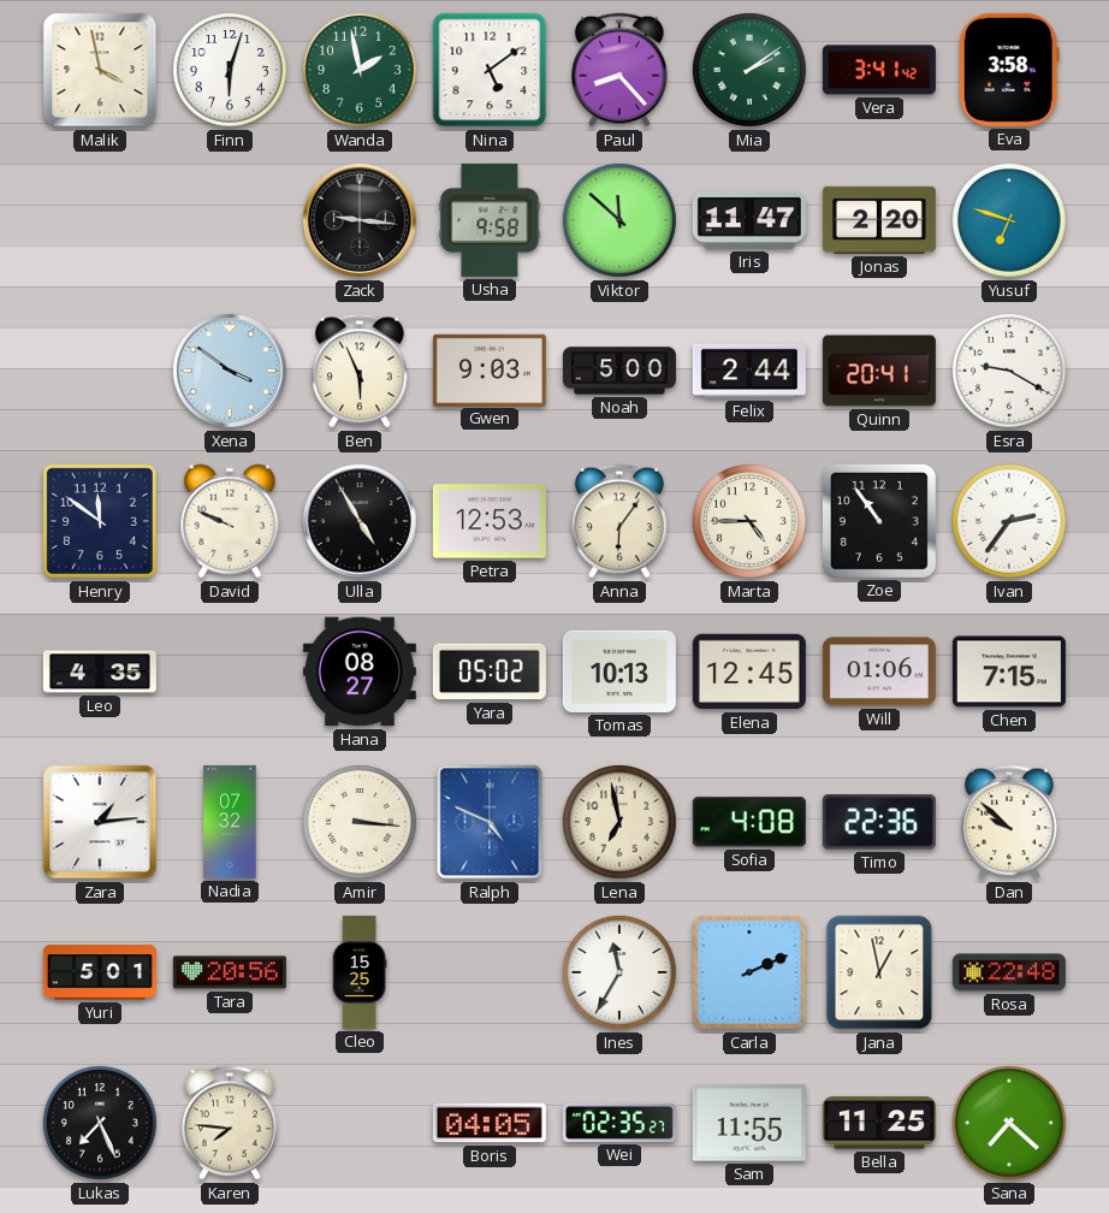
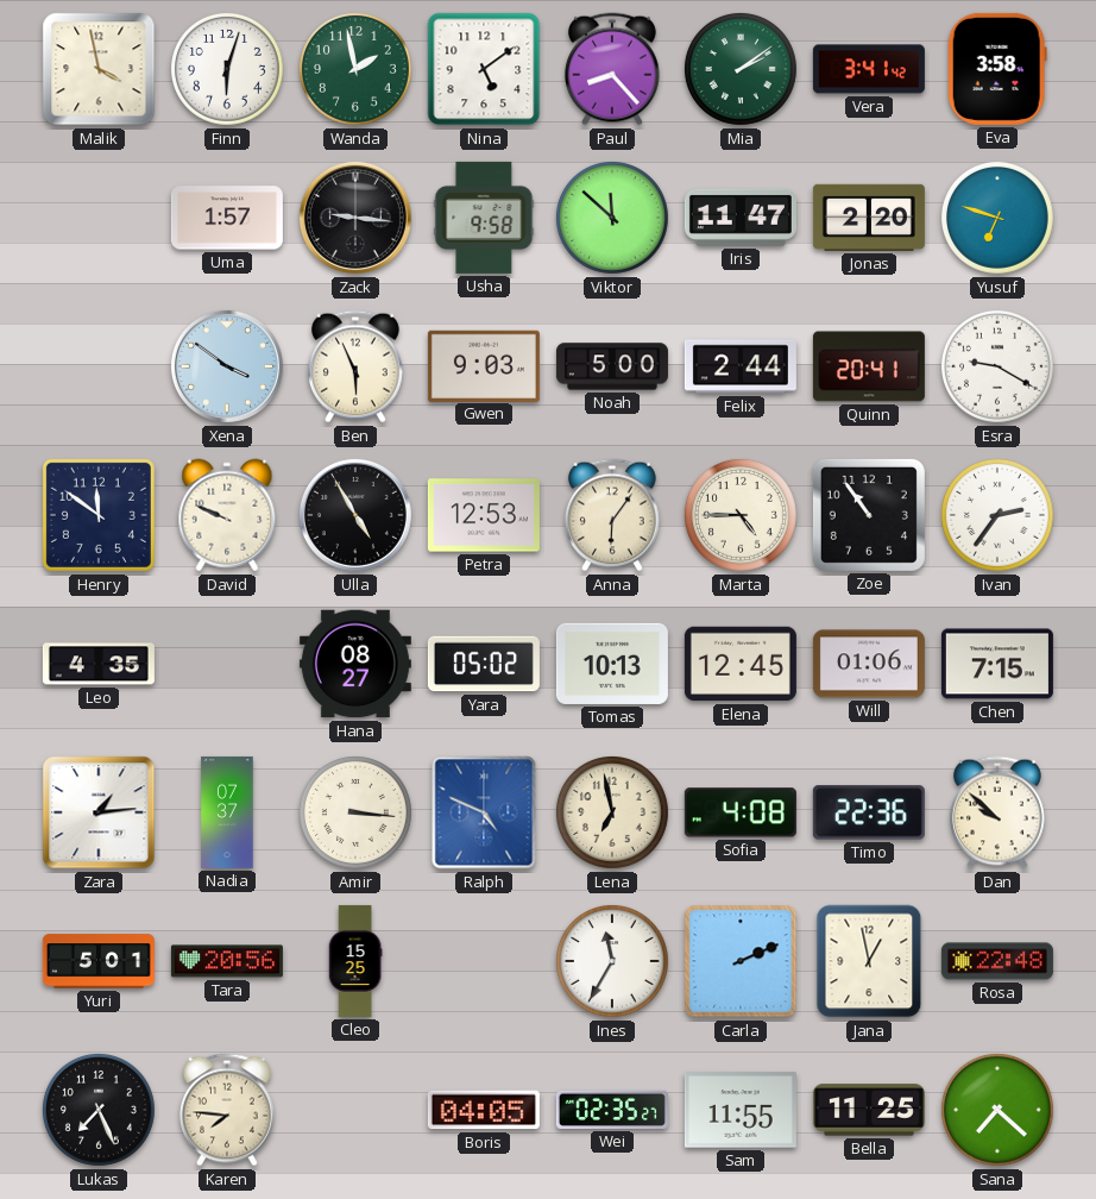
Uma: none -> 1:57 (227, 218)
Nadia: 07:32 -> 07:37 (227, 812)
